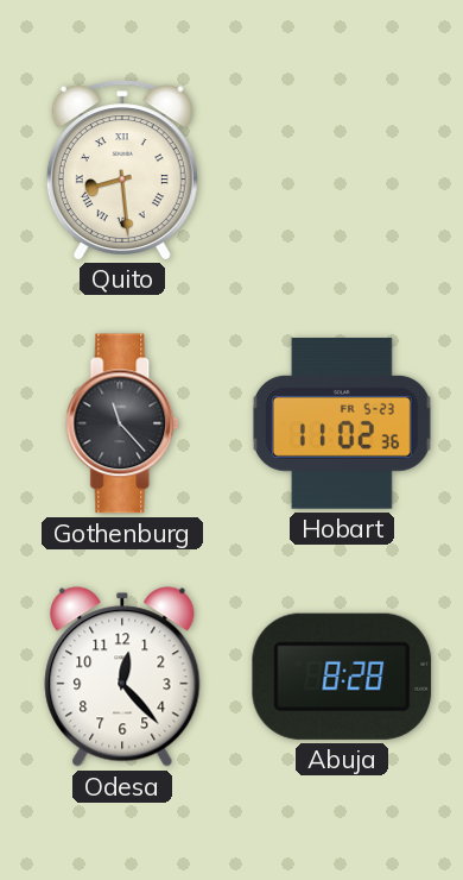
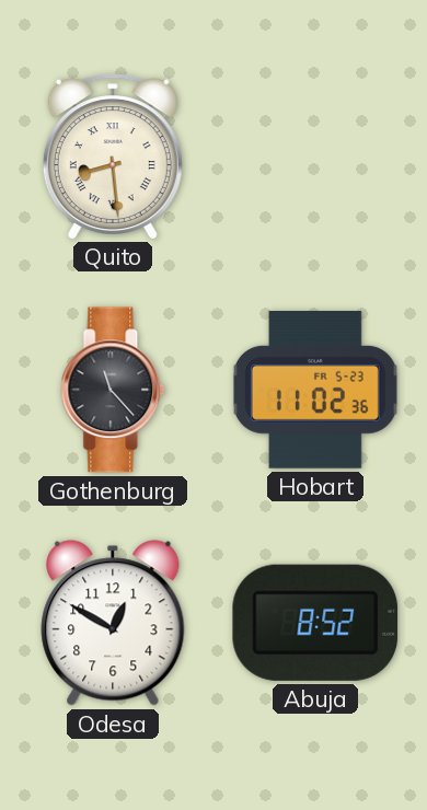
Odesa: 12:23 -> 12:50 (113, 623)
Abuja: 8:28 -> 8:52 (315, 623)
